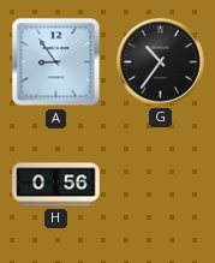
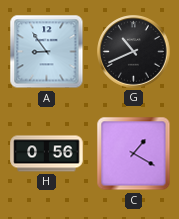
G: 10:36 -> 10:41 (134, 52)
C: none -> 1:20 (134, 154)
